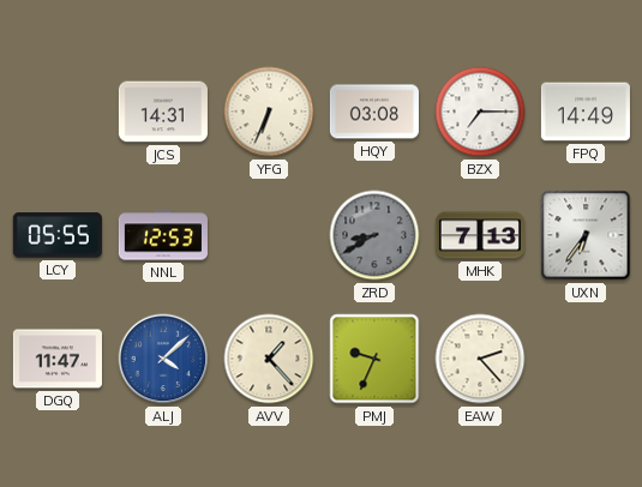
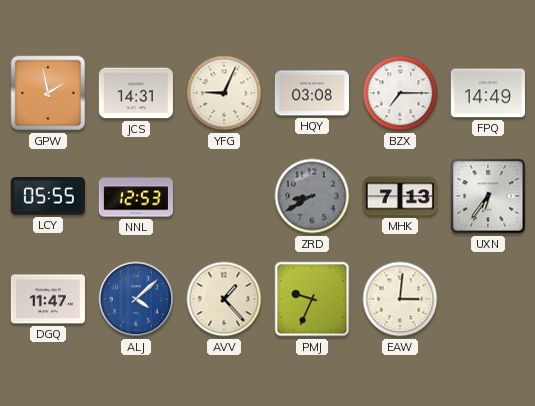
GPW: none -> 1:58 (48, 93)
YFG: 6:34 -> 9:04 (224, 93)
EAW: 2:23 -> 3:01 (400, 299)
